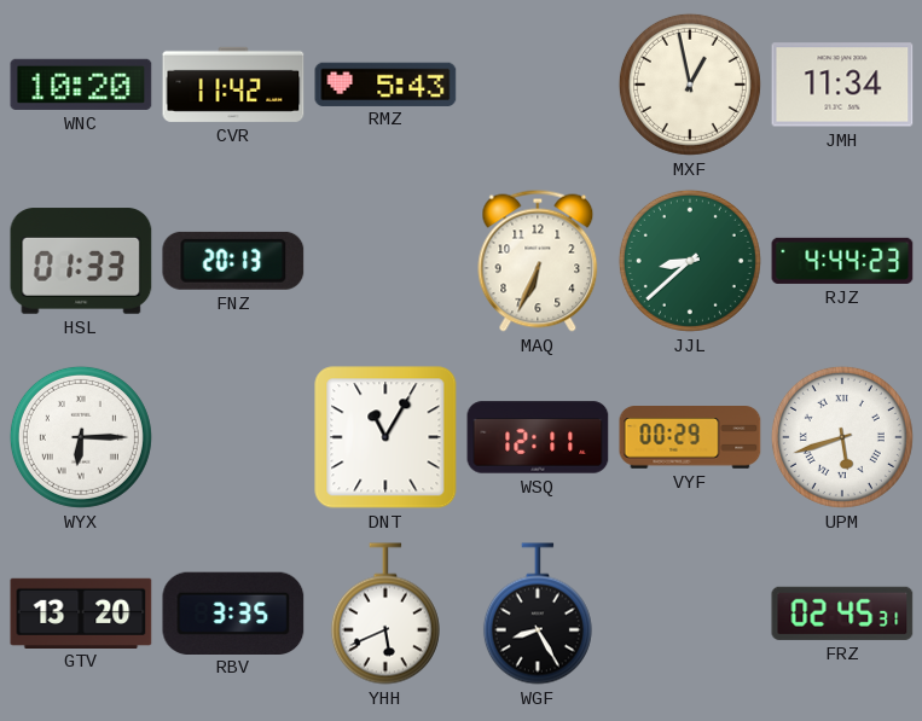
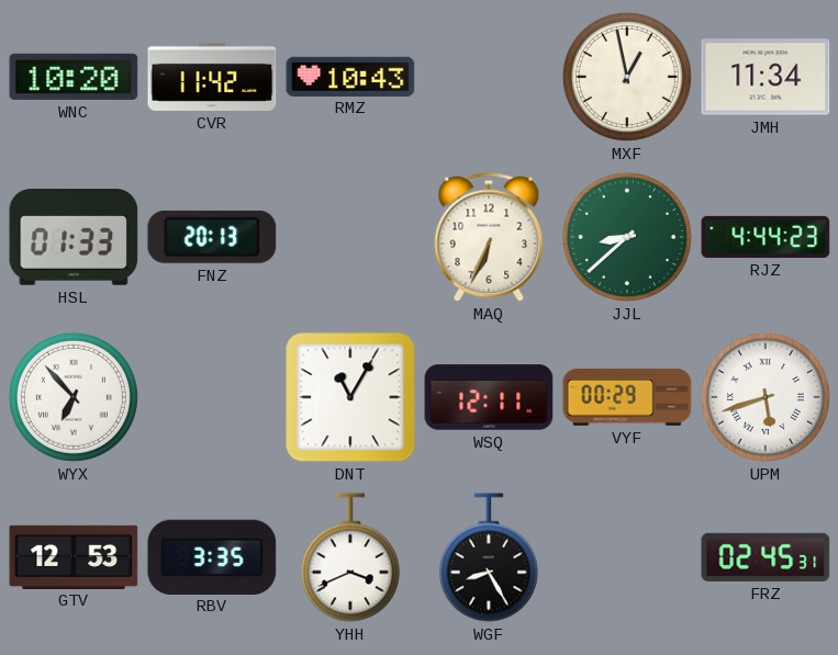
RMZ: 5:43 -> 10:43 (350, 76)
WYX: 6:15 -> 6:53 (74, 397)
GTV: 13:20 -> 12:53 (74, 556)
YHH: 5:41 -> 3:41 (350, 557)
